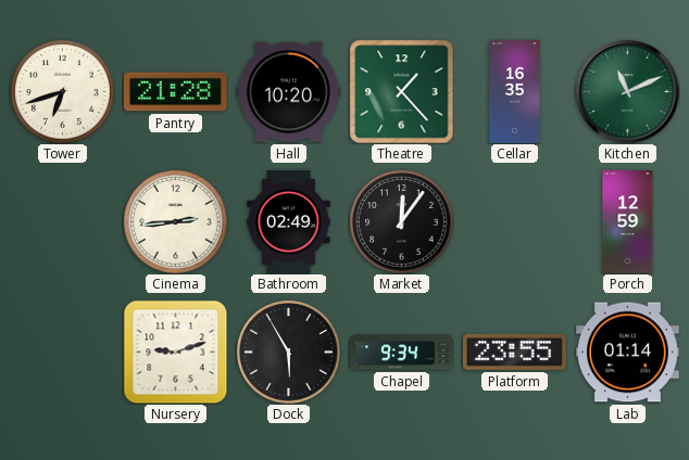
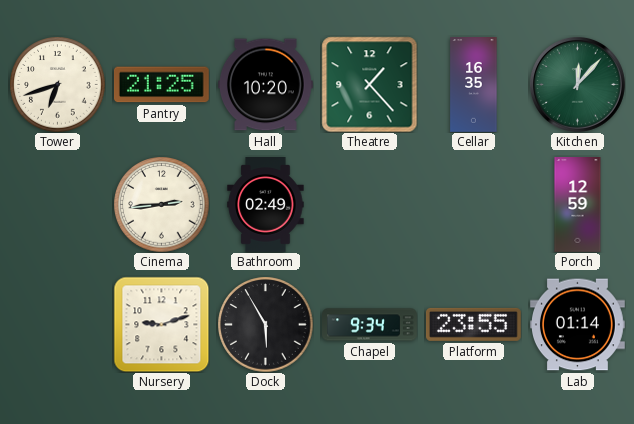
Pantry: 21:28 -> 21:25 (161, 85)
Kitchen: 11:11 -> 12:07 (577, 84)
Market: 12:06 -> none (401, 221)
